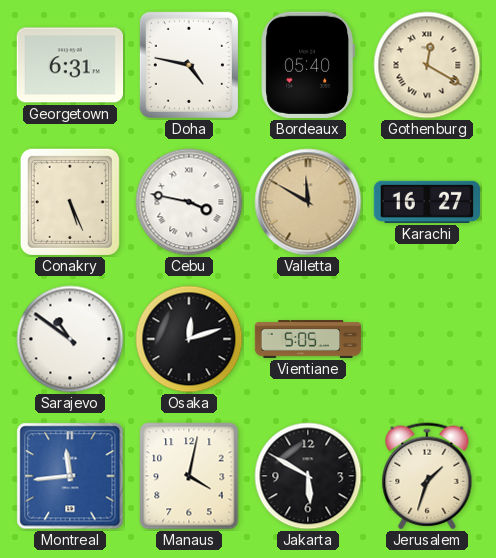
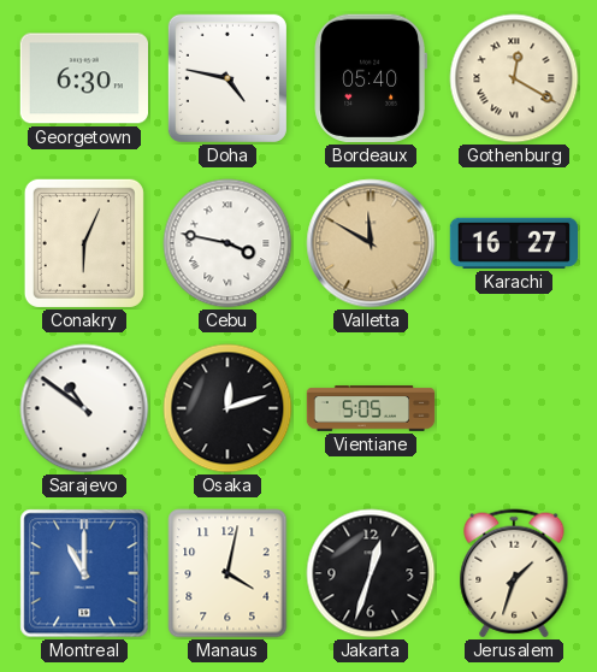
Georgetown: 6:31 -> 6:30 (83, 78)
Conakry: 5:26 -> 6:04 (84, 243)
Montreal: 11:44 -> 11:00 (84, 573)
Jakarta: 5:50 -> 12:33 (371, 573)
